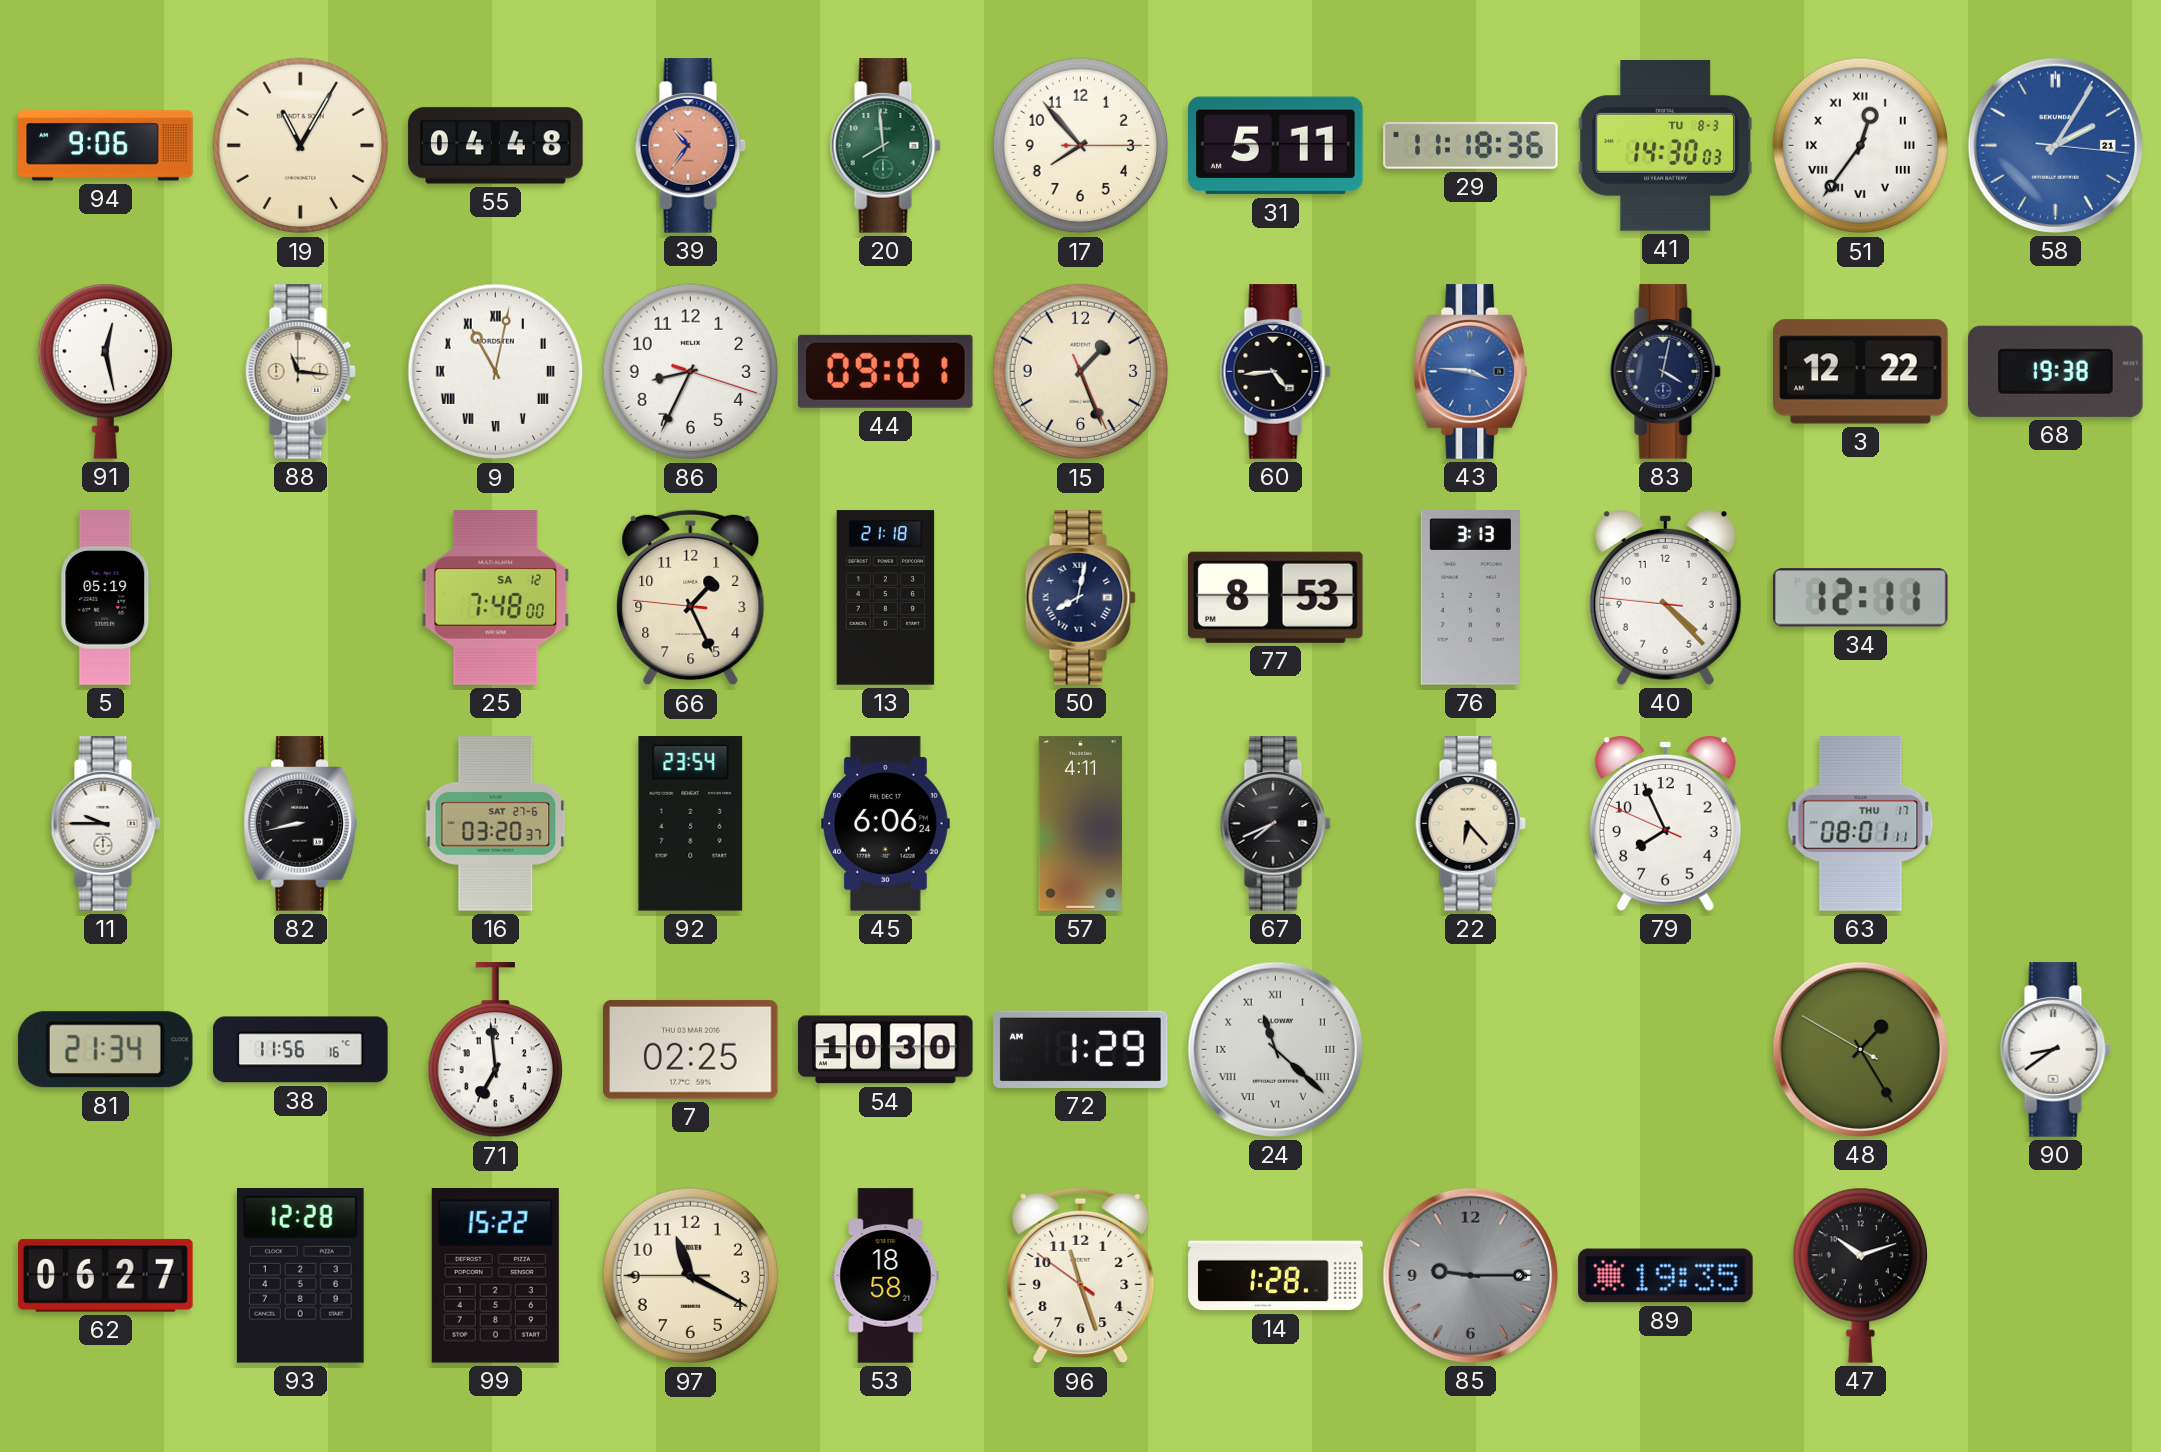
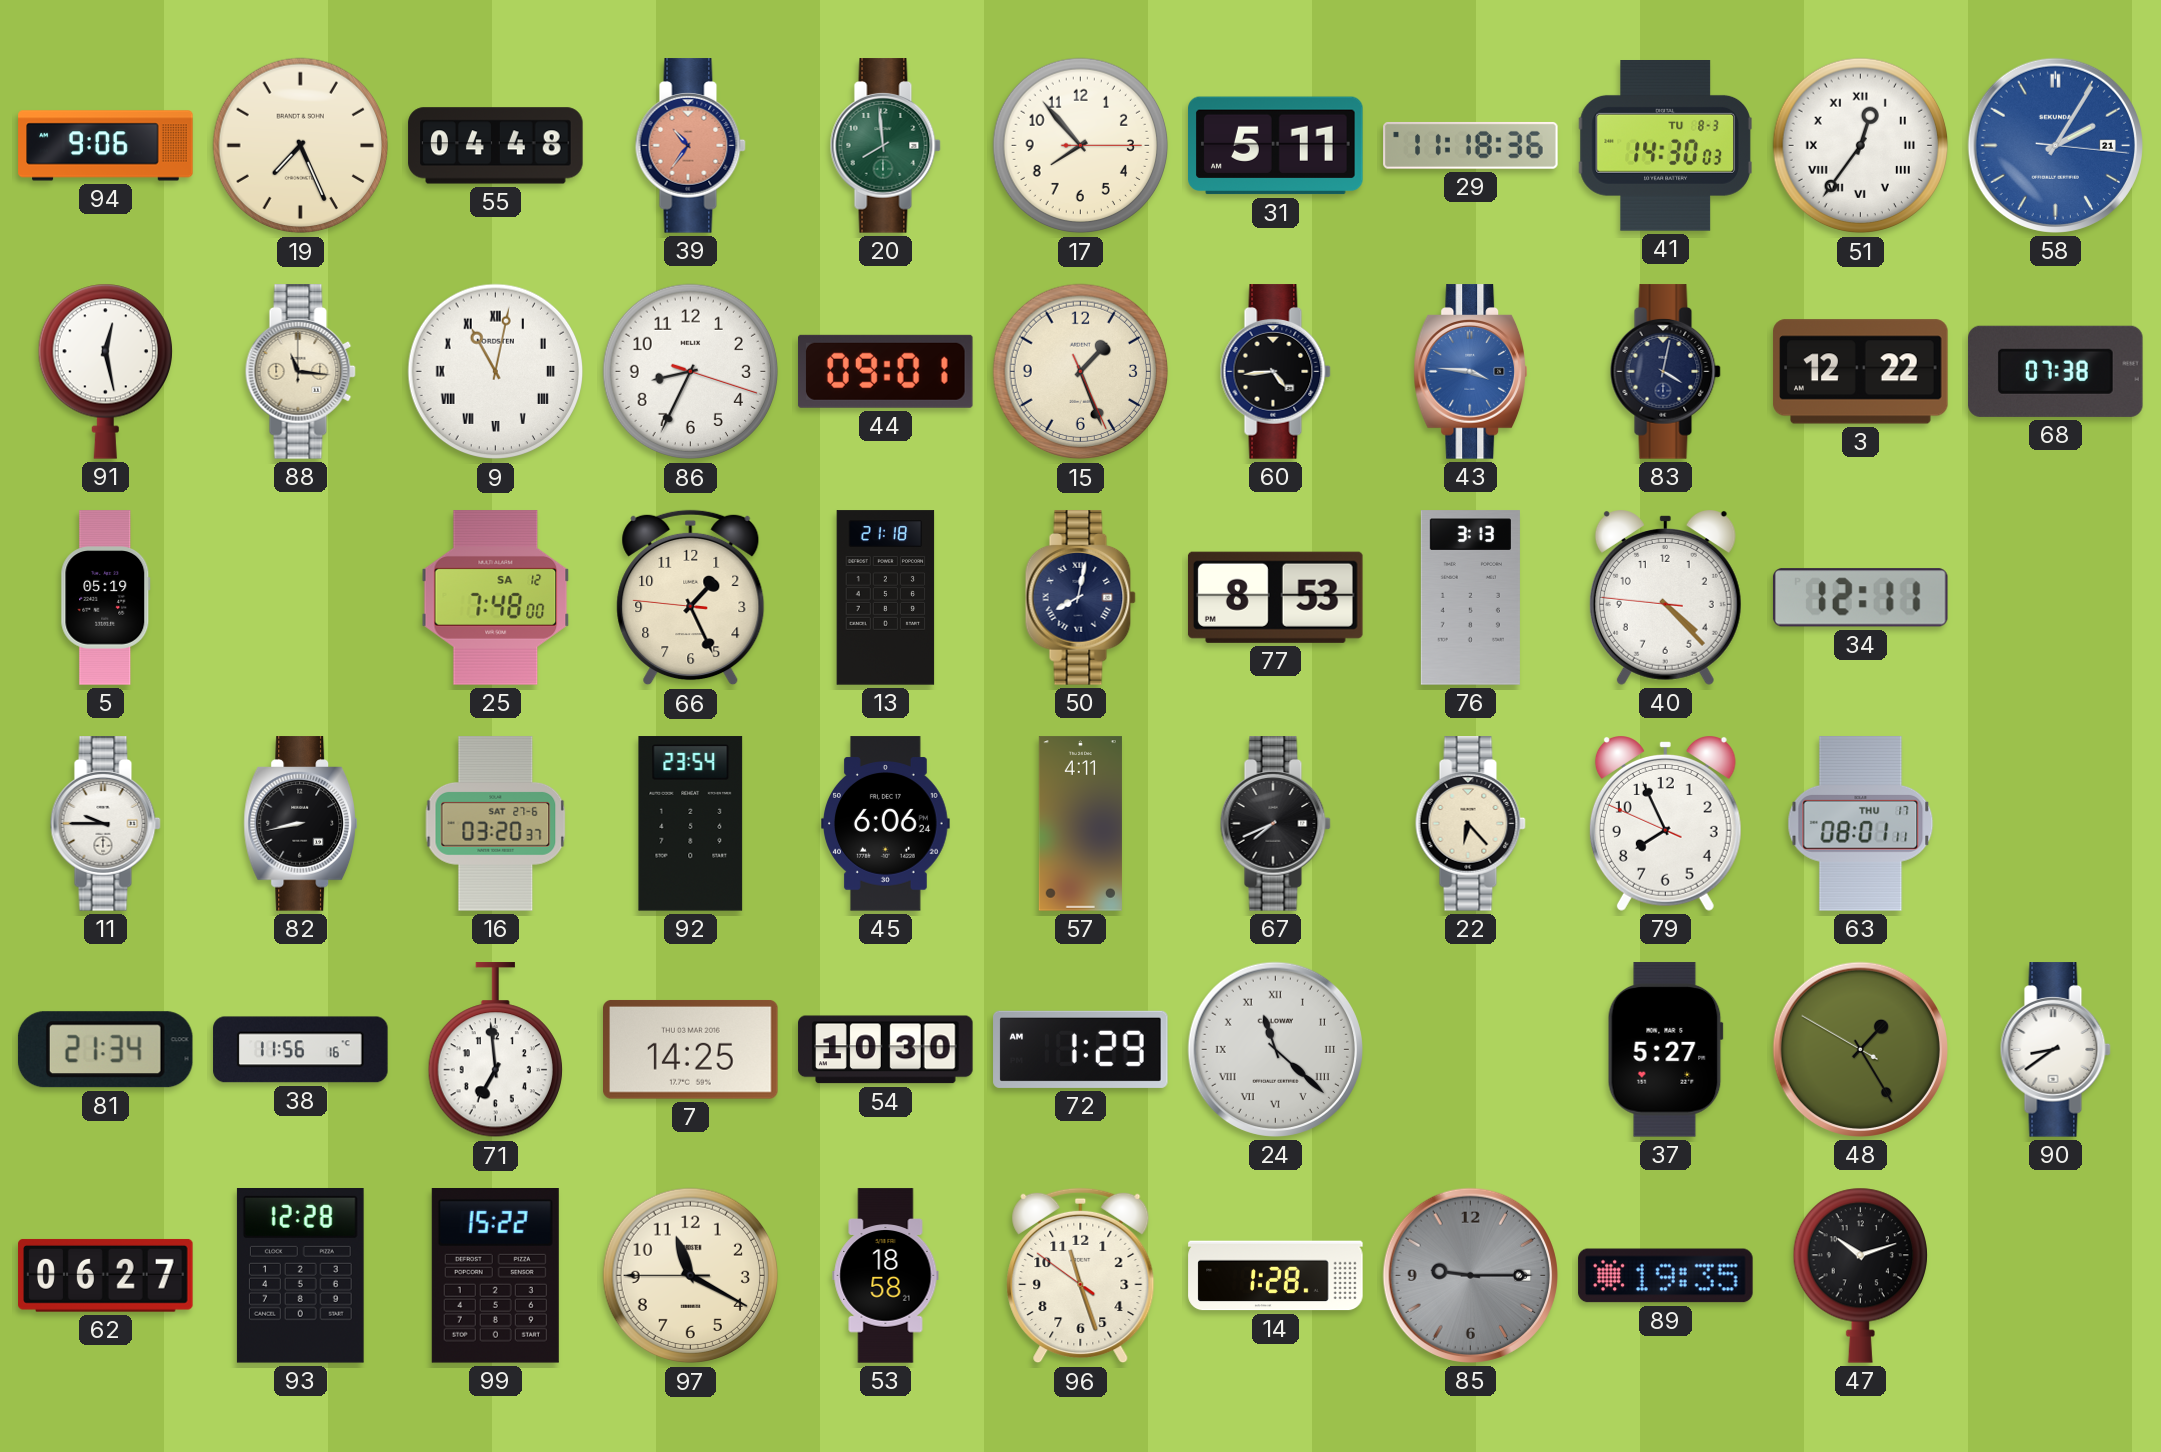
19: 11:05 -> 7:26 (301, 146)
68: 19:38 -> 07:38 (2056, 371)
7: 02:25 -> 14:25 (691, 1050)
37: none -> 5:27 (1665, 1050)
